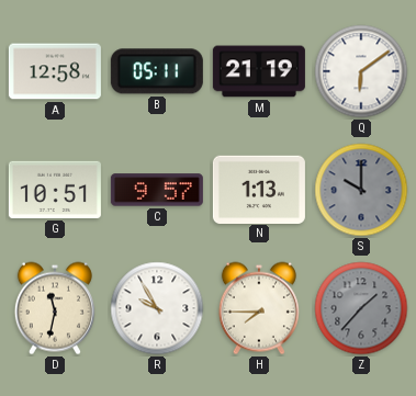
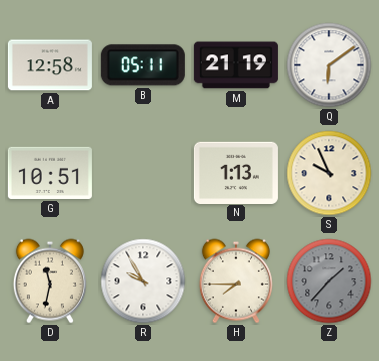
C: 9:57 -> none (157, 190)
S: 10:00 -> 9:56 (329, 173)
S dial: grey -> cream (329, 173)
